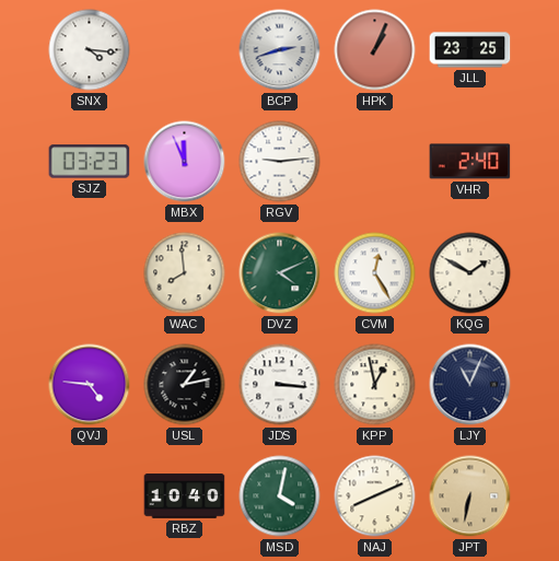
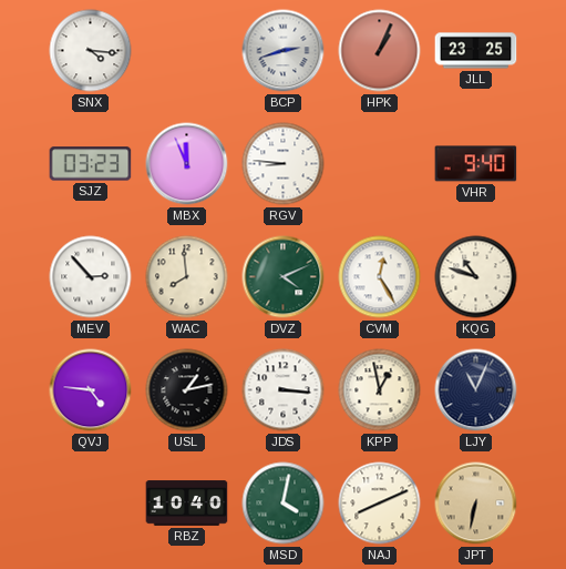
RGV: 9:14 -> 8:46 (284, 164)
VHR: 2:40 -> 9:40 (476, 164)
MEV: none -> 2:53 (91, 277)
KQG: 1:50 -> 10:48 (476, 277)
